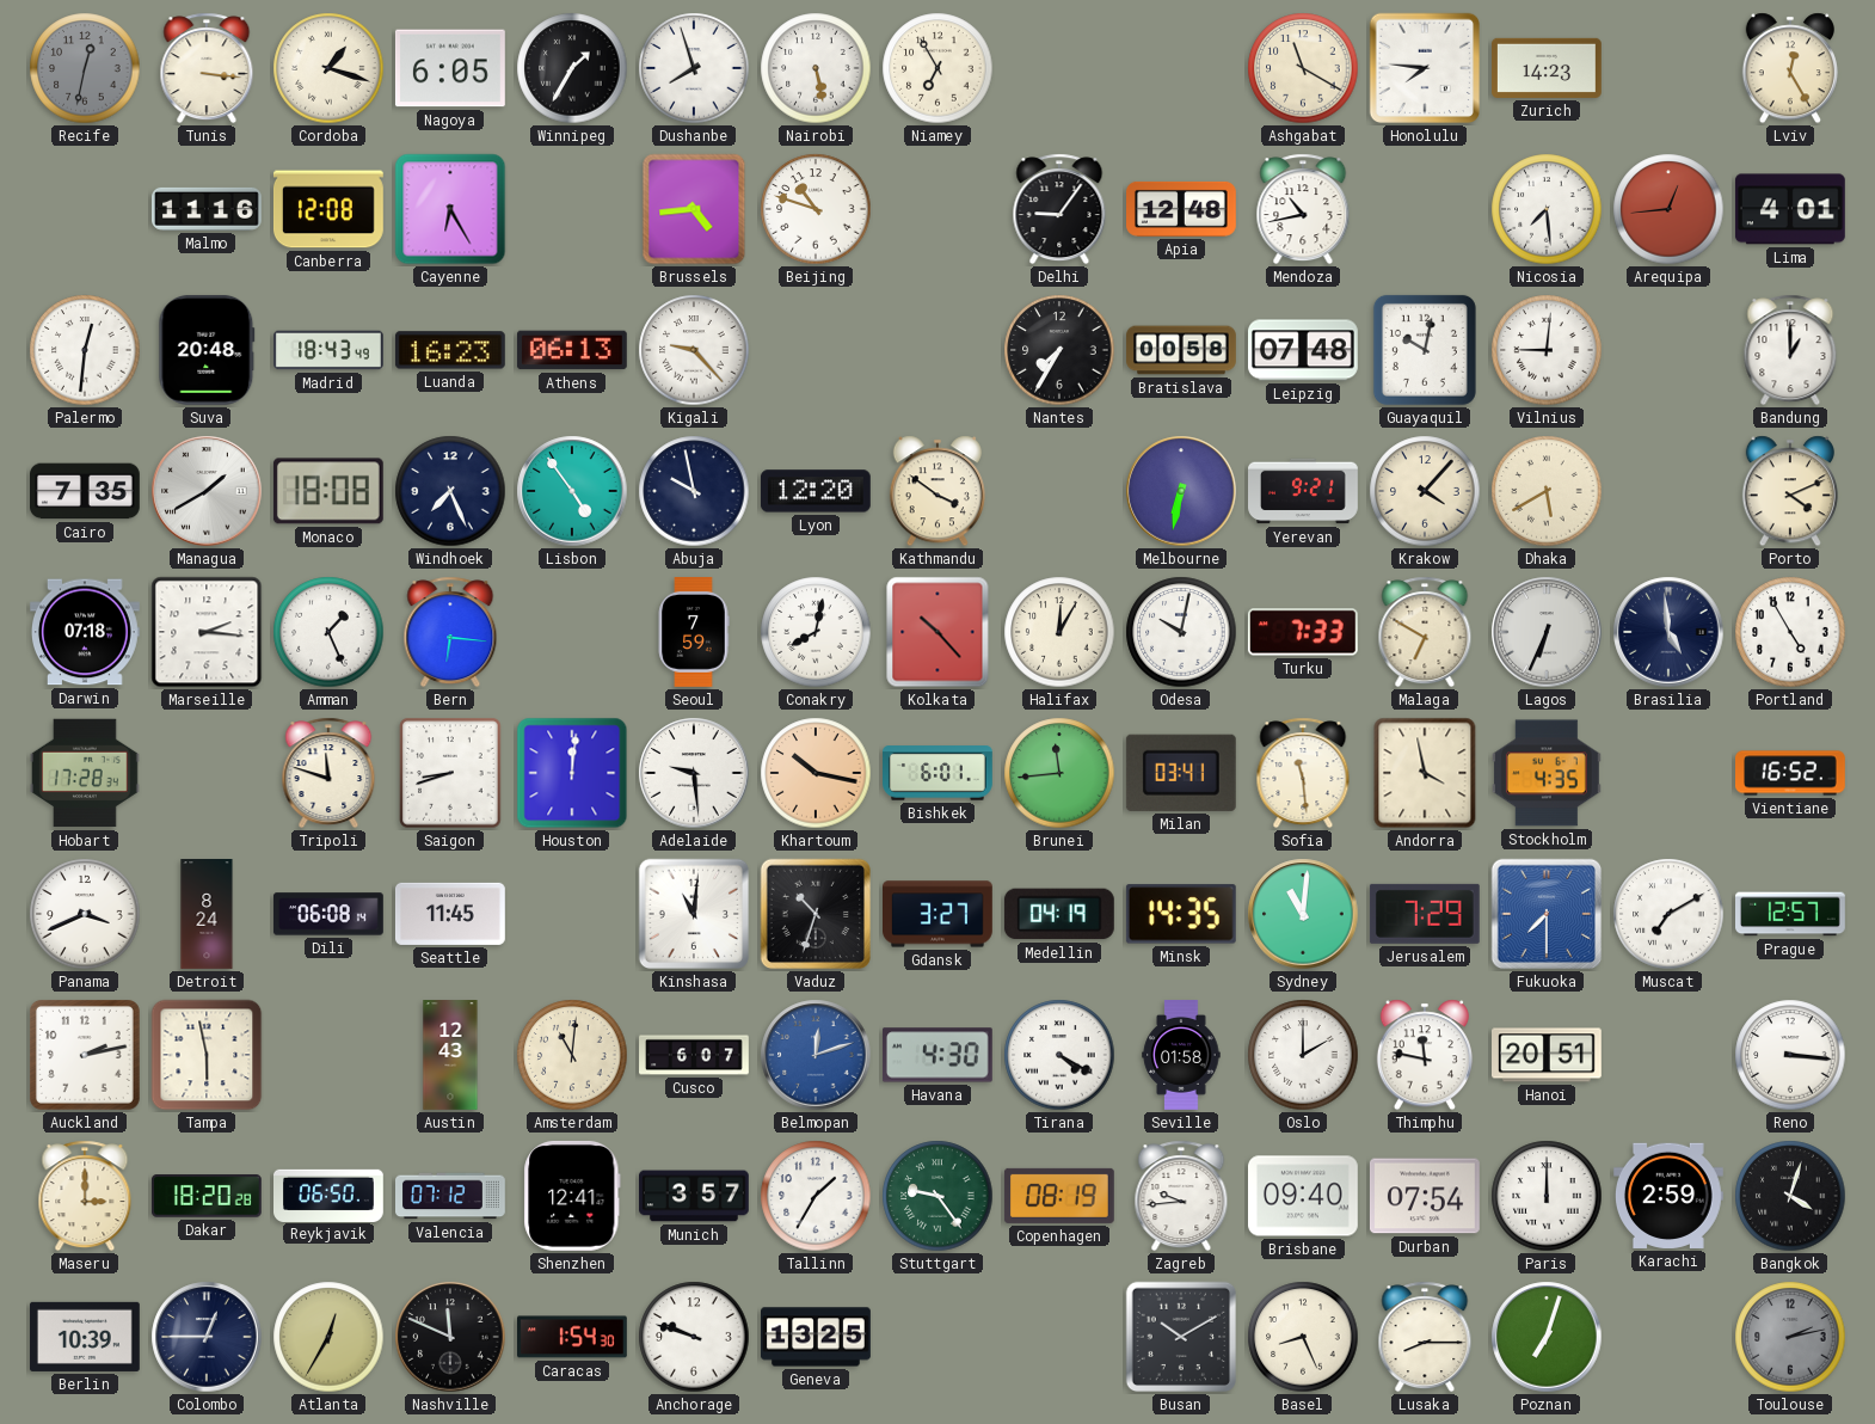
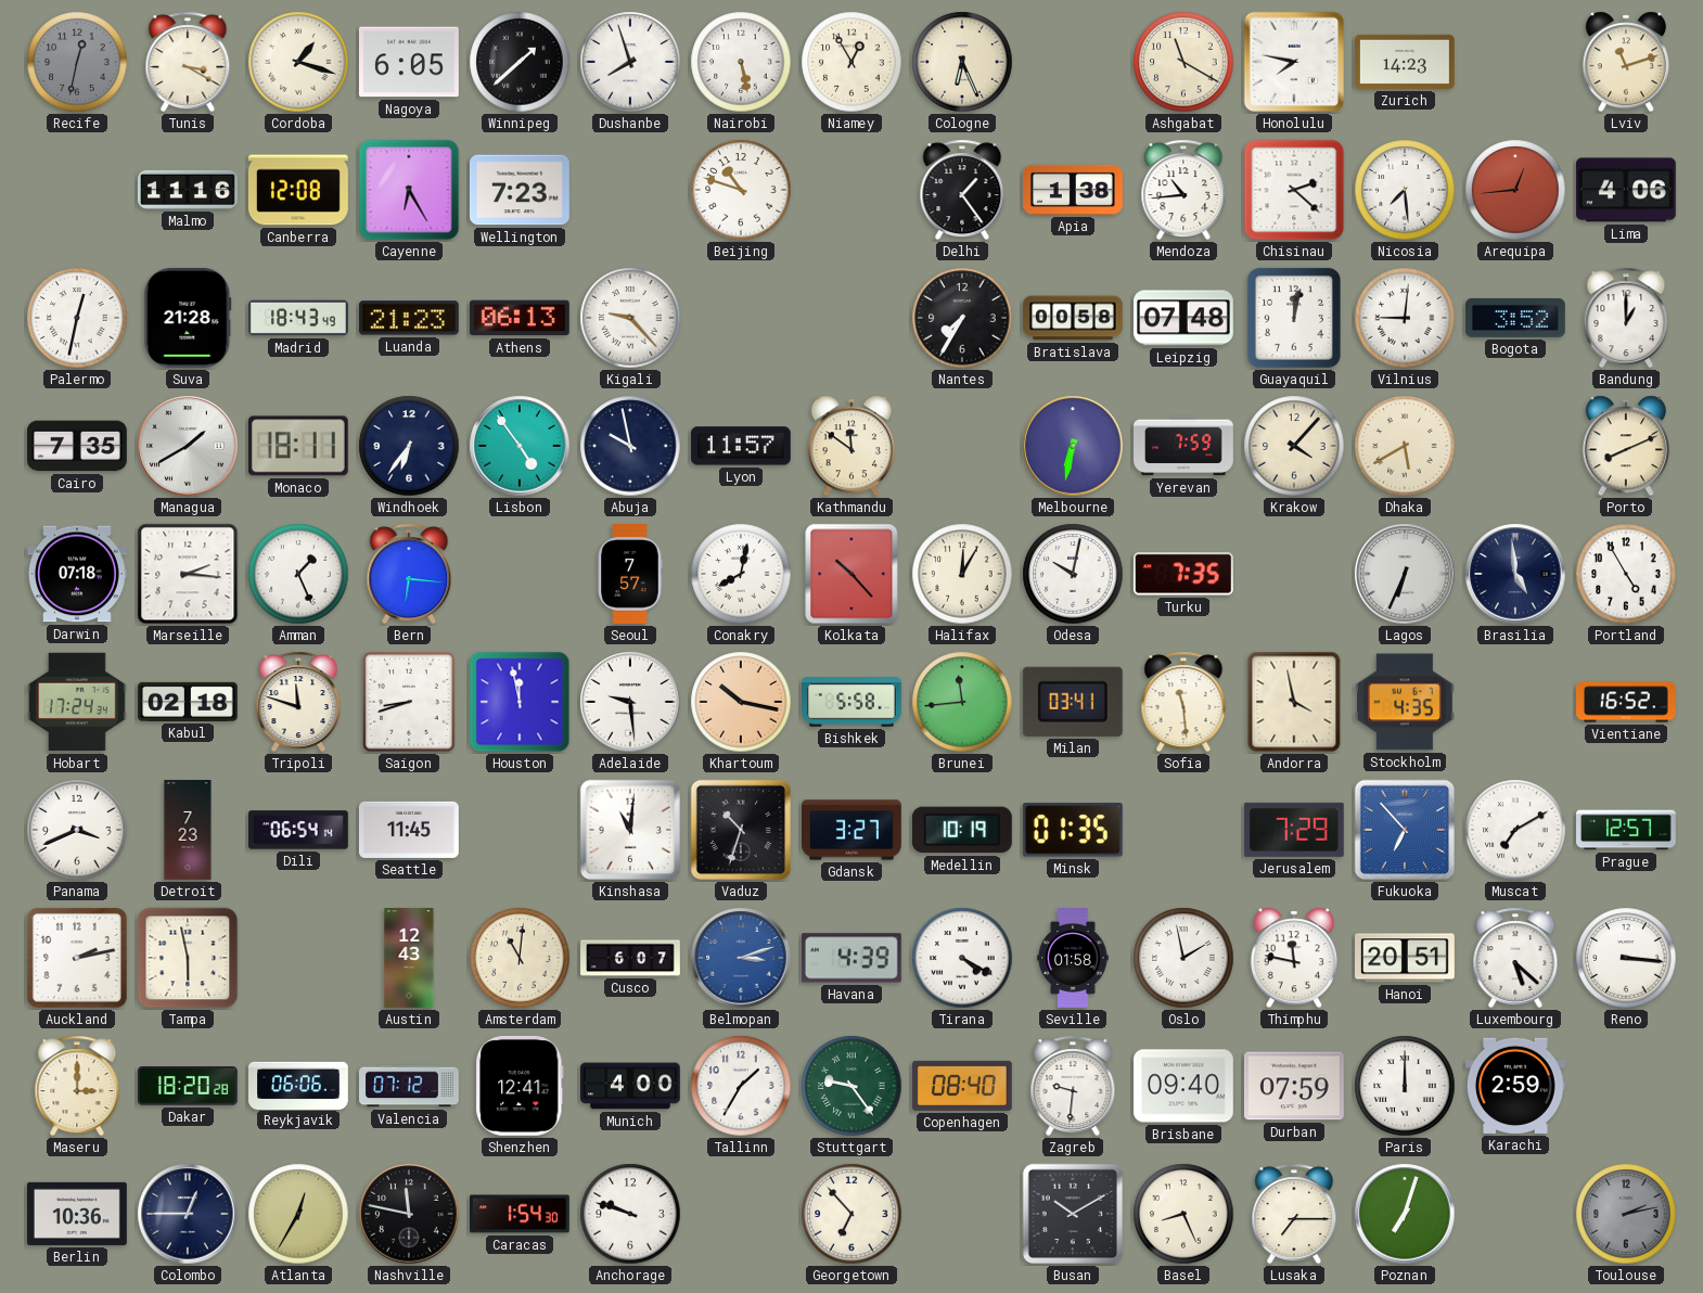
Tunis: 3:16 -> 3:20 (188, 62)
Winnipeg: 1:35 -> 1:38 (520, 62)
Niamey: 6:55 -> 12:55 (852, 62)
Cologne: none -> 6:26 (962, 62)
Honolulu: 7:46 -> 7:47 (1294, 62)
Lviv: 12:25 -> 11:12 (1626, 62)
Wellington: none -> 7:23 (521, 190)
Brussels: 4:44 -> none (694, 209)
Delhi: 9:06 -> 1:24 (962, 190)
Apia: 12:48 -> 1:38 (1074, 190)
Mendoza: 10:43 -> 10:44 (1183, 190)
Chisinau: none -> 2:22 (1294, 190)
Lima: 4:01 -> 4:06 (1626, 190)
Palermo: 12:31 -> 12:32 (77, 318)
Suva: 20:48 -> 21:28 (188, 318)
Luanda: 16:23 -> 21:23 (409, 318)
Guayaquil: 10:02 -> 12:02 (1294, 318)
Bogota: none -> 3:52 (1515, 318)
Monaco: 18:08 -> 18:11 (298, 446)
Windhoek: 7:26 -> 6:36 (409, 446)
Lyon: 12:20 -> 11:57 (741, 446)
Kathmandu: 3:51 -> 11:51 (852, 446)
Yerevan: 9:21 -> 7:59 (1185, 446)
Porto: 4:11 -> 8:11 (1626, 446)
Seoul: 7:59 -> 7:57 (630, 575)
Turku: 7:33 -> 7:35 (1183, 574)
Malaga: 6:50 -> none (1425, 632)
Hobart: 17:28 -> 17:24 (77, 702)
Kabul: none -> 02:18 (188, 702)
Houston: 12:01 -> 11:58 (520, 702)
Bishkek: 6:01 -> 5:58 (853, 702)
Detroit: 8:24 -> 7:23 (188, 830)
Dili: 06:08 -> 06:54 (298, 830)
Medellin: 04:19 -> 10:19 (962, 830)
Minsk: 14:35 -> 01:35 (1073, 830)
Sydney: 11:01 -> none (1303, 914)
Fukuoka: 7:30 -> 6:53 (1405, 830)
Belmopan: 12:12 -> 3:12 (741, 958)
Havana: 4:30 -> 4:39 (852, 958)
Oslo: 2:00 -> 1:58 (1183, 958)
Luxembourg: none -> 5:22 (1515, 958)
Reykjavik: 06:50 -> 06:06 (299, 1085)
Munich: 3:57 -> 4:00 (631, 1086)
Copenhagen: 08:19 -> 08:40 (962, 1086)
Zagreb: 9:44 -> 9:31 (1073, 1086)
Durban: 07:54 -> 07:59 (1294, 1086)
Bangkok: 4:03 -> none (1790, 1196)
Berlin: 10:39 -> 10:36 (77, 1214)
Nashville: 11:49 -> 11:47 (409, 1214)
Geneva: 13:25 -> none (817, 1337)
Georgetown: none -> 6:53 (852, 1214)
Lusaka: 8:15 -> 7:15 (1294, 1214)
